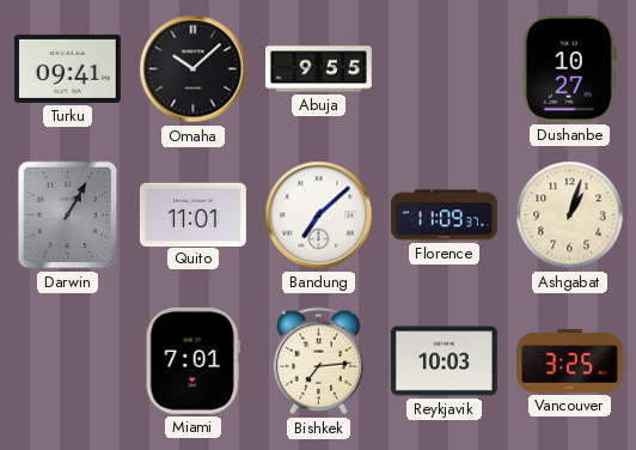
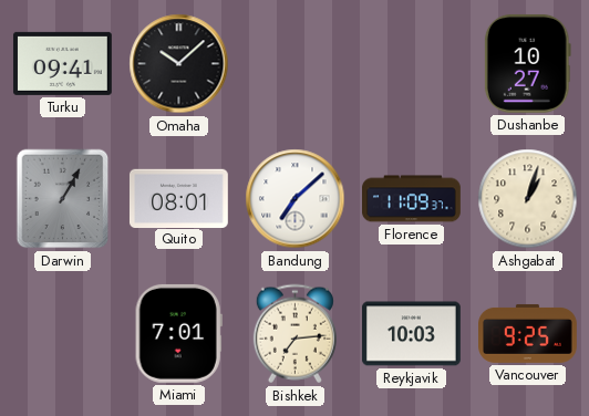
Abuja: 9:55 -> none (319, 69)
Quito: 11:01 -> 08:01 (178, 198)
Vancouver: 3:25 -> 9:25 (528, 333)
